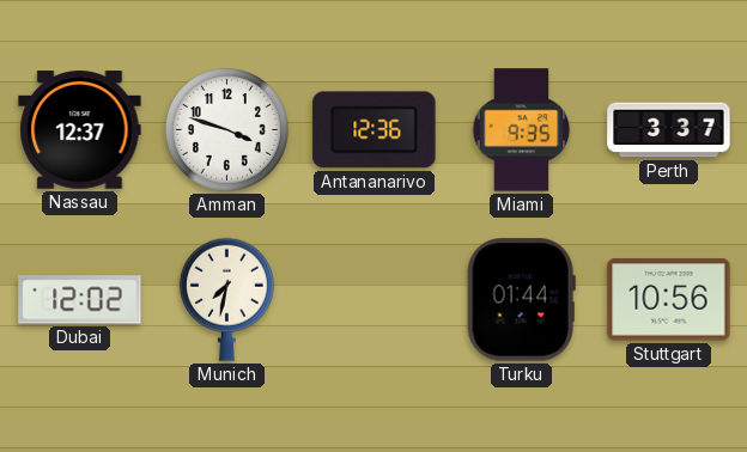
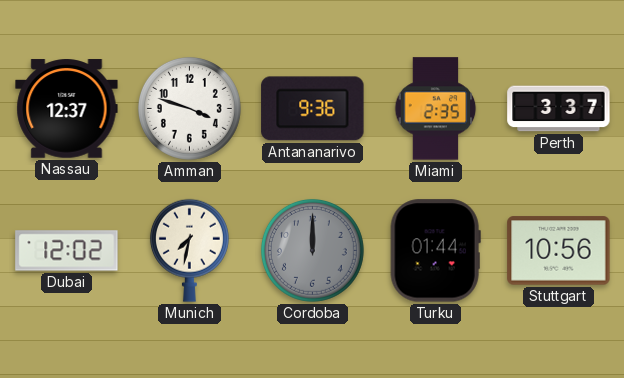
Antananarivo: 12:36 -> 9:36 (313, 109)
Miami: 9:35 -> 2:35 (436, 109)
Cordoba: none -> 12:00 (312, 250)
